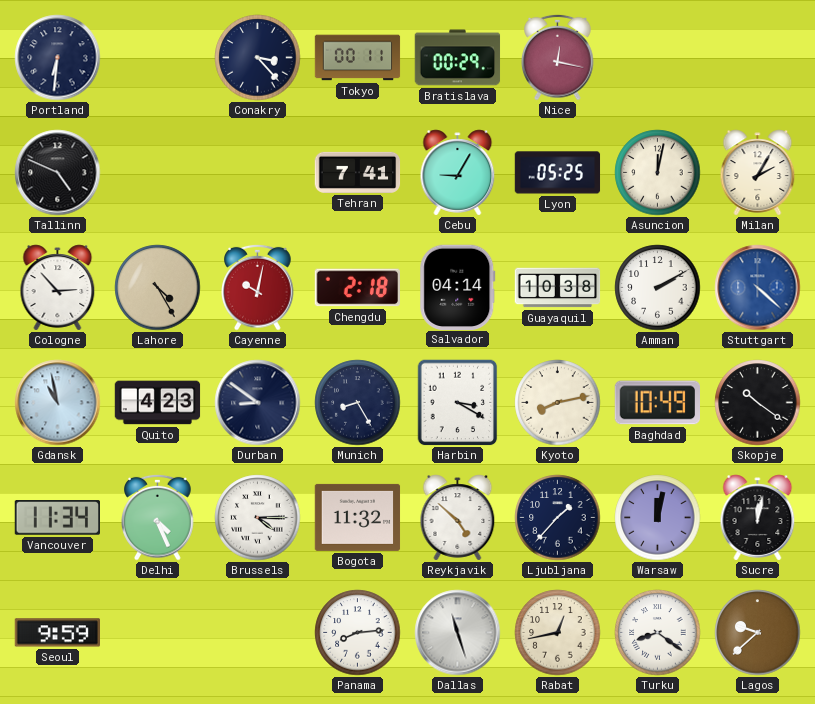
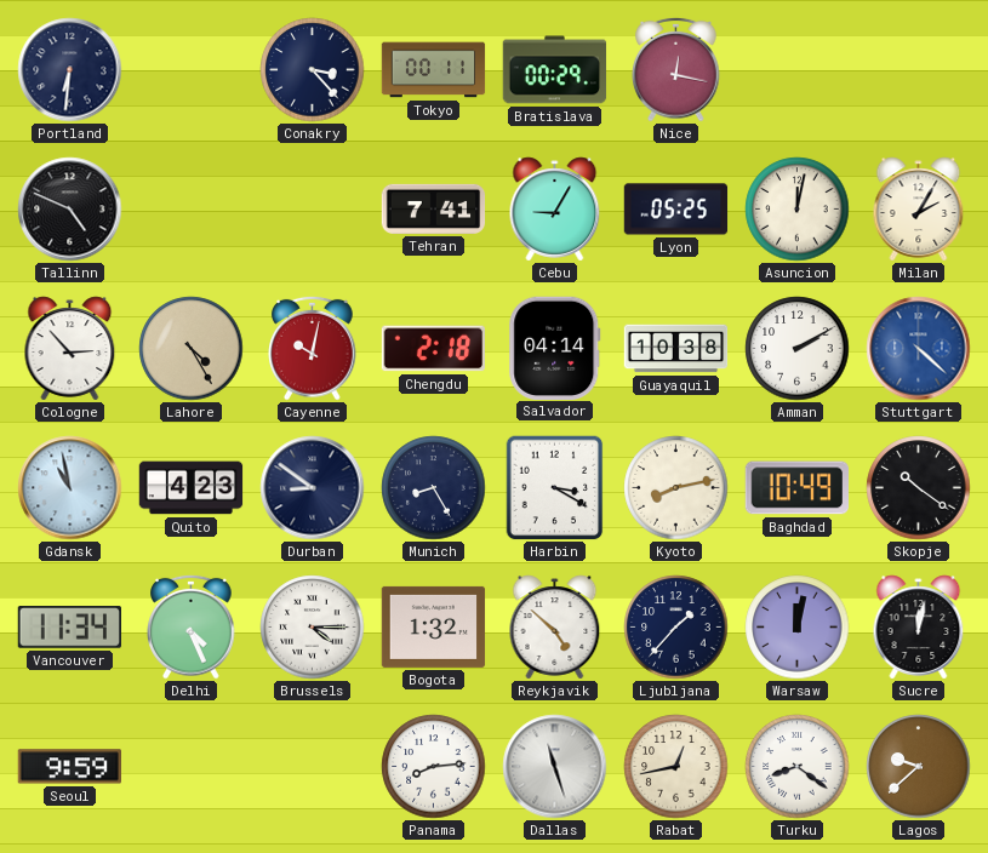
Bogota: 11:32 -> 1:32 (434, 626)
